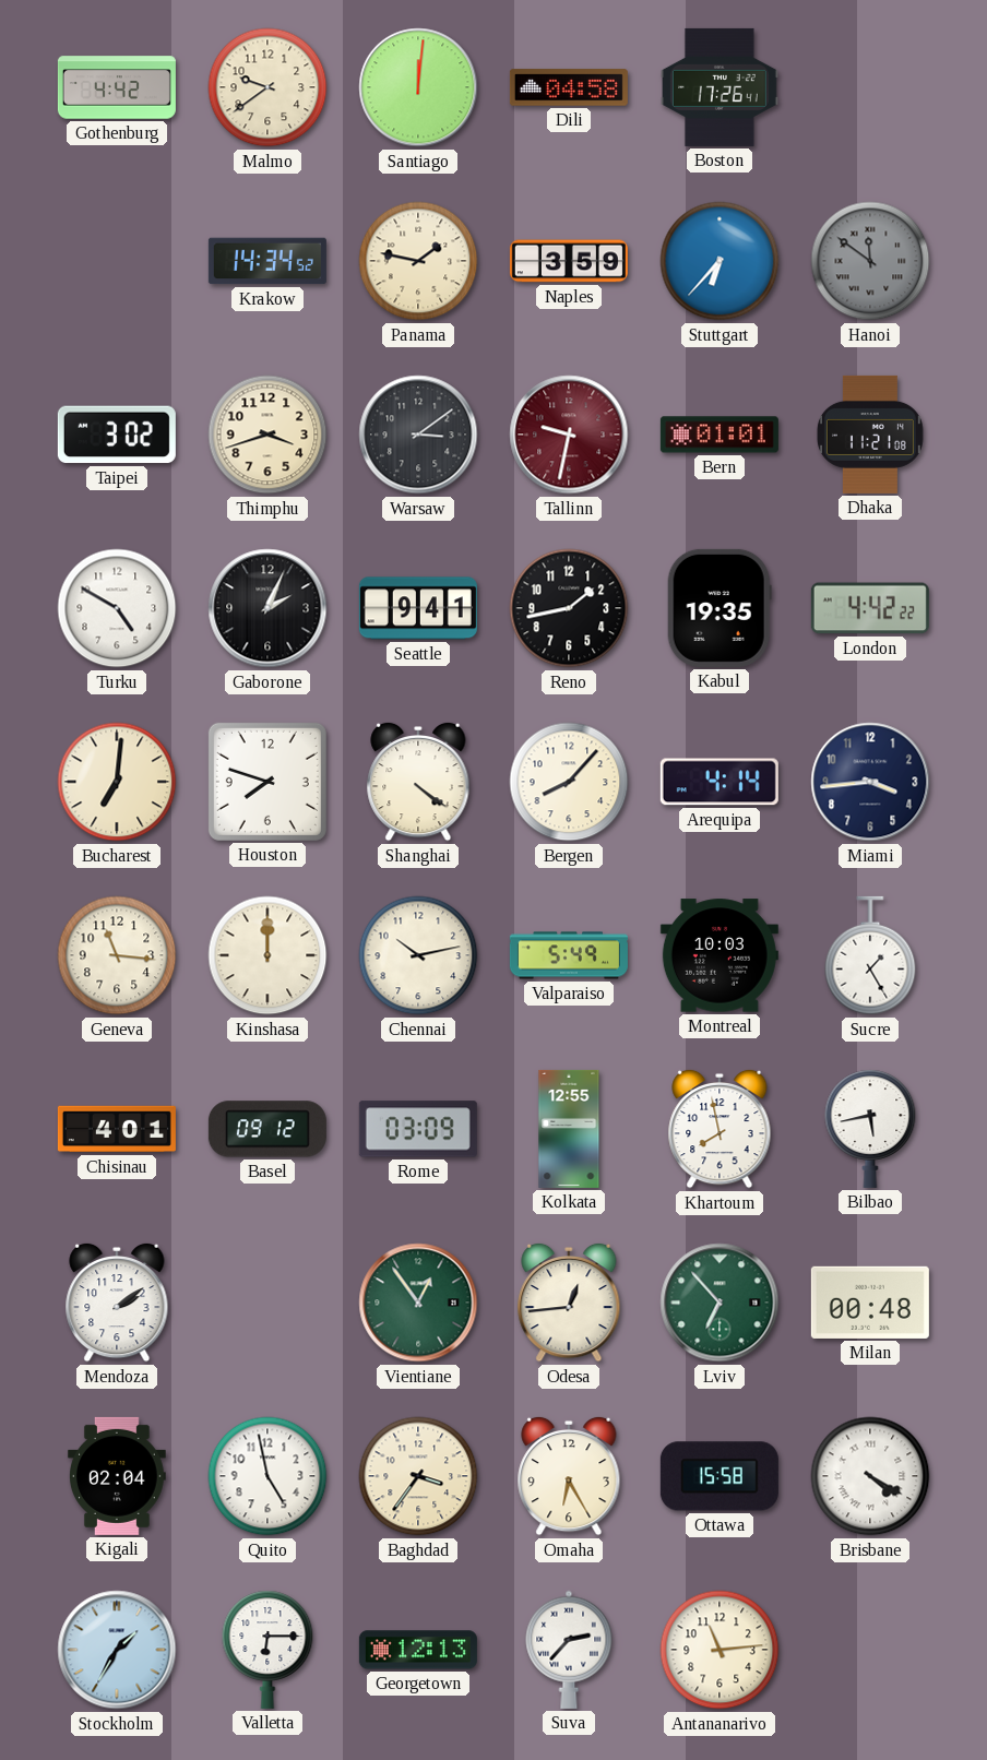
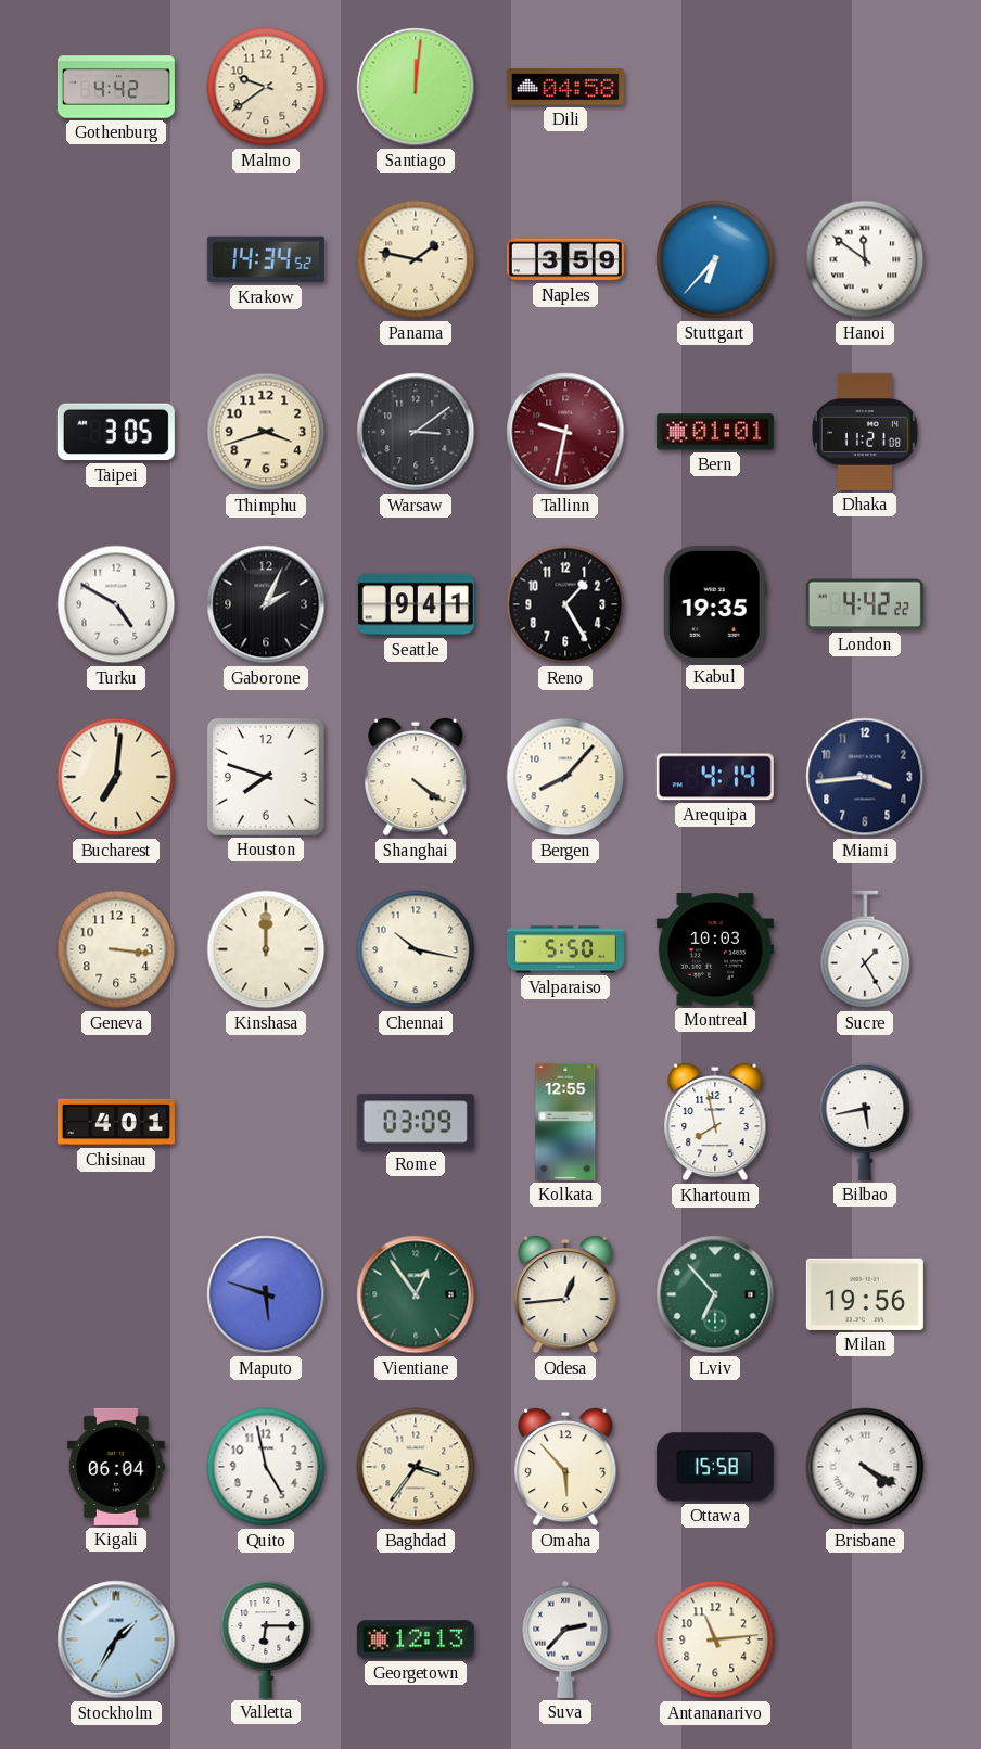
Boston: 17:26 -> none (721, 87)
Hanoi dial: grey -> white (865, 259)
Taipei: 3:02 -> 3:05 (116, 432)
Reno: 1:43 -> 1:25 (565, 604)
Geneva: 11:16 -> 3:16 (116, 949)
Chennai: 10:13 -> 10:17 (416, 949)
Valparaiso: 5:49 -> 5:50 (565, 949)
Basel: 09:12 -> none (267, 1129)
Mendoza: 2:09 -> none (117, 1303)
Maputo: none -> 5:48 (266, 1294)
Milan: 00:48 -> 19:56 (865, 1294)
Kigali: 02:04 -> 06:04 (116, 1467)
Omaha: 6:25 -> 5:53 (565, 1467)
